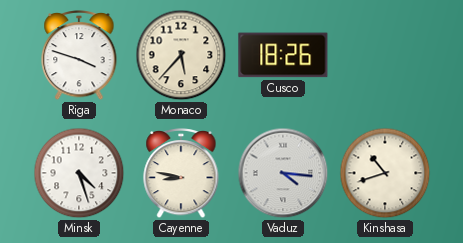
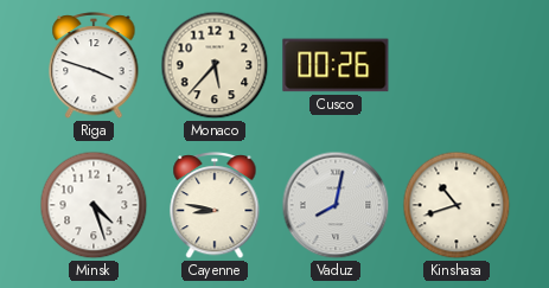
Cusco: 18:26 -> 00:26 (336, 65)
Vaduz: 4:16 -> 8:02 (336, 205)
